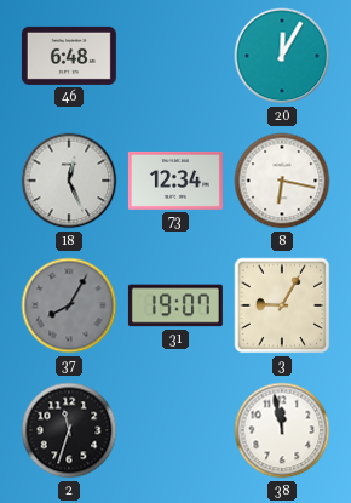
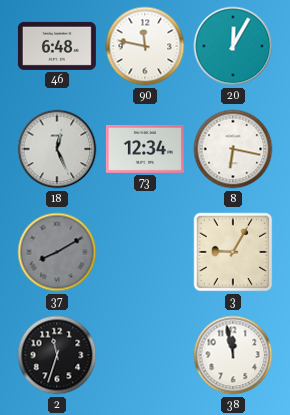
90: none -> 11:47 (145, 46)
37: 8:05 -> 8:10 (57, 252)
31: 19:07 -> none (175, 305)
